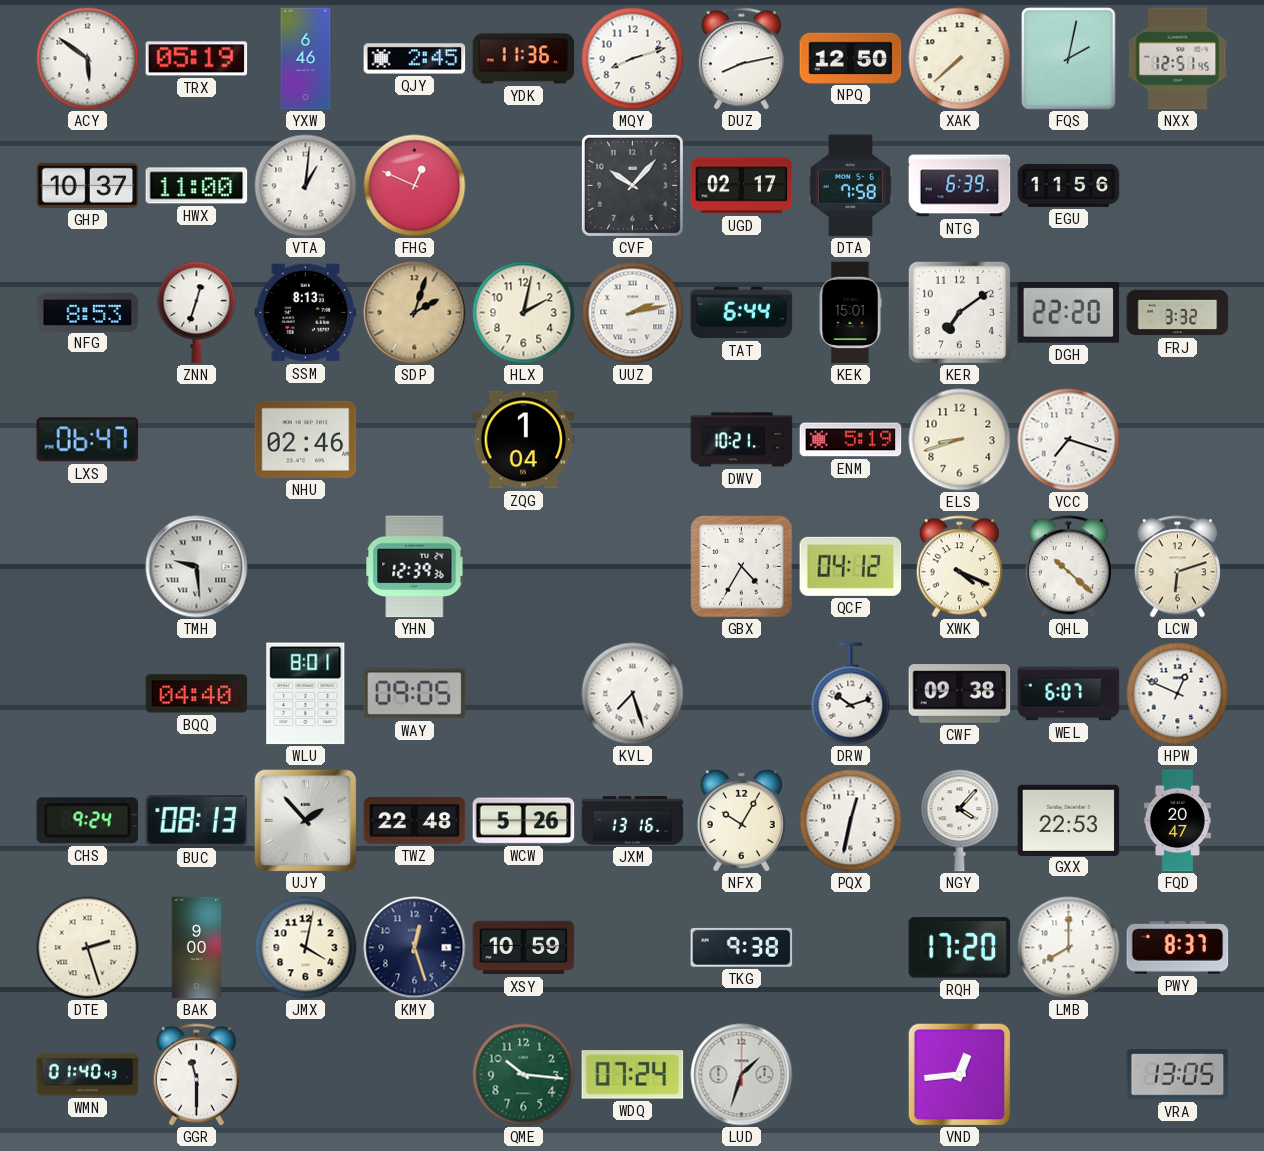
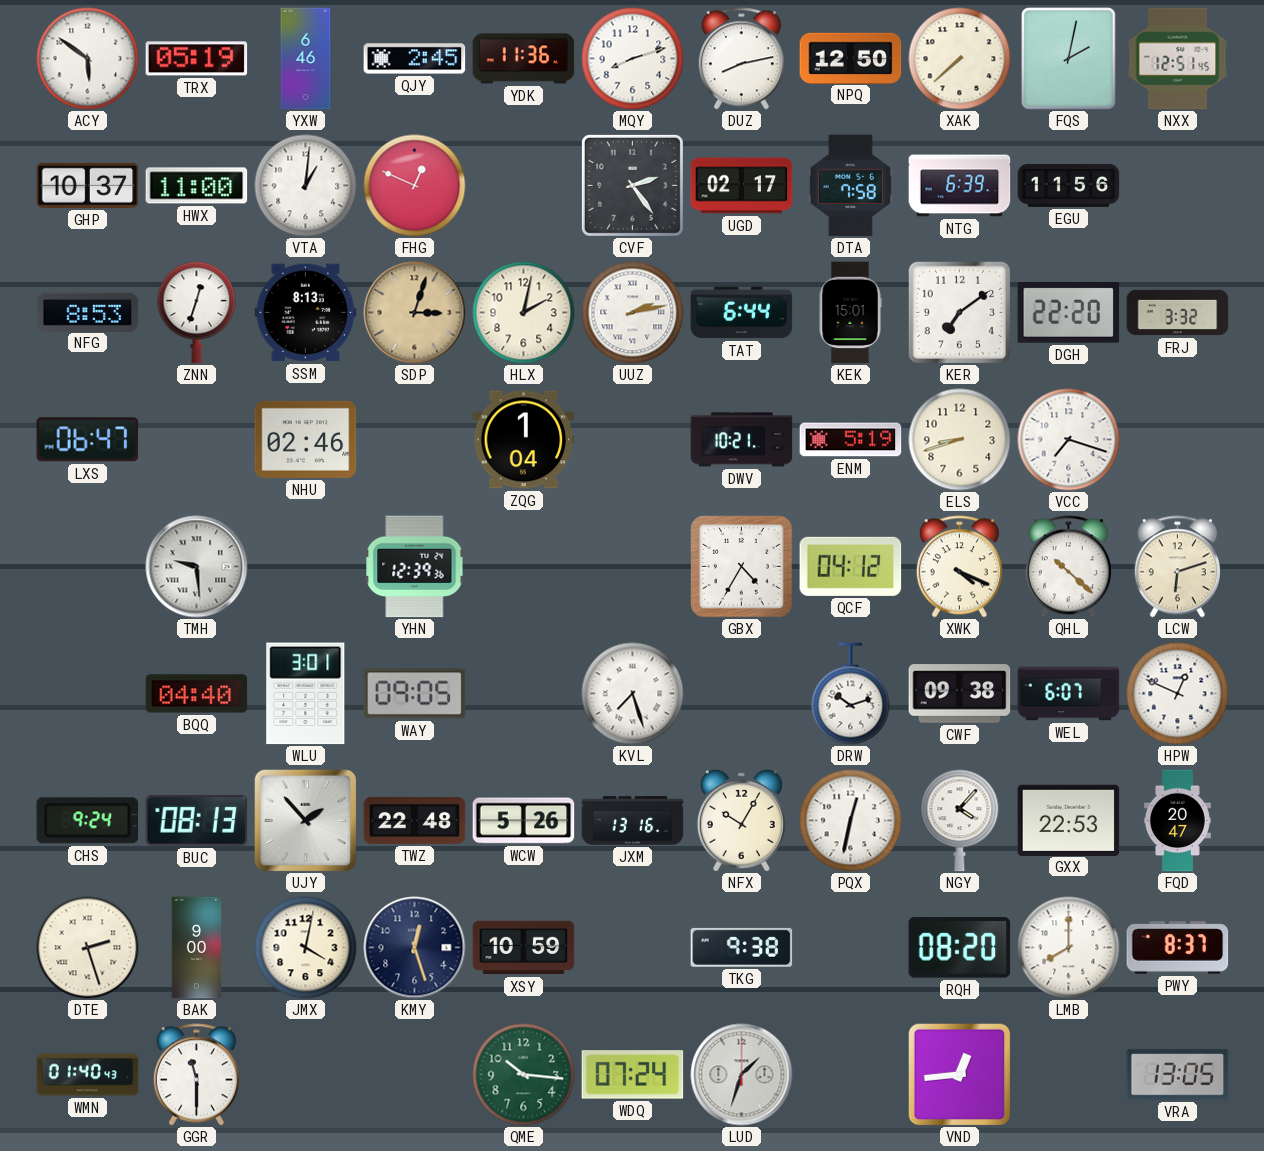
CVF: 10:07 -> 2:24 (632, 185)
SDP: 2:03 -> 3:03 (415, 313)
WLU: 8:01 -> 3:01 (306, 694)
RQH: 17:20 -> 08:20 (960, 948)
